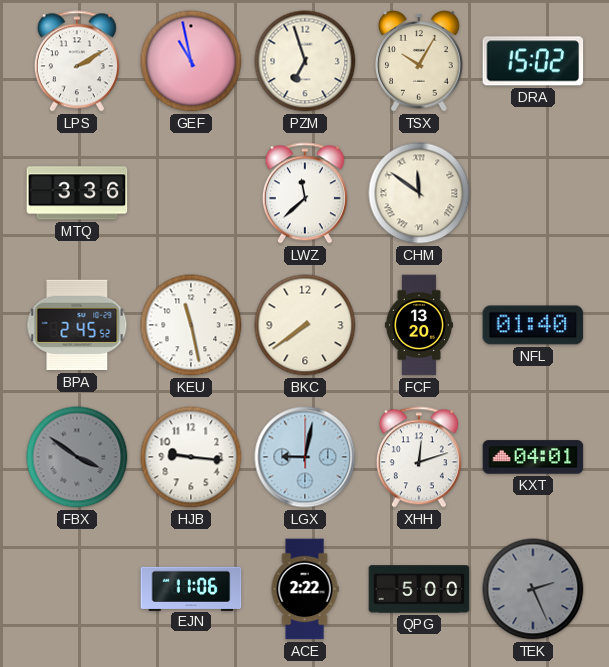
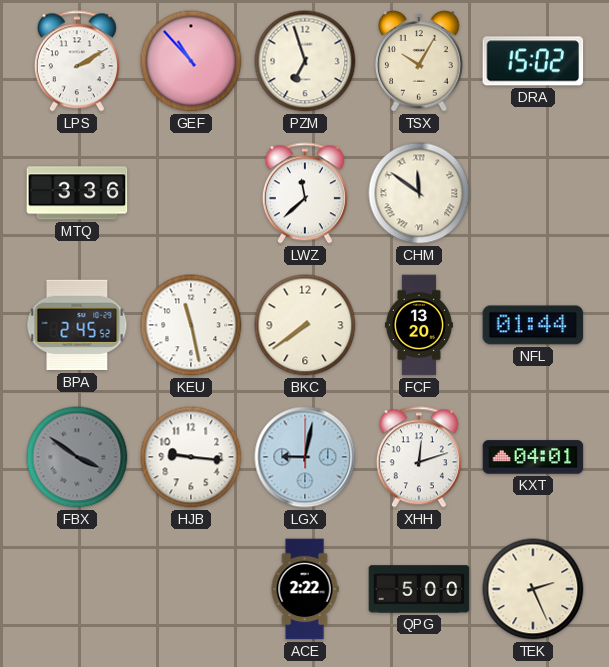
GEF: 10:58 -> 10:53 (191, 61)
NFL: 01:40 -> 01:44 (533, 325)
EJN: 11:06 -> none (191, 588)
TEK dial: grey -> cream (533, 589)
